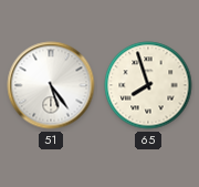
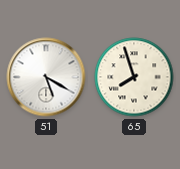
51: 5:24 -> 5:20 (46, 77)
